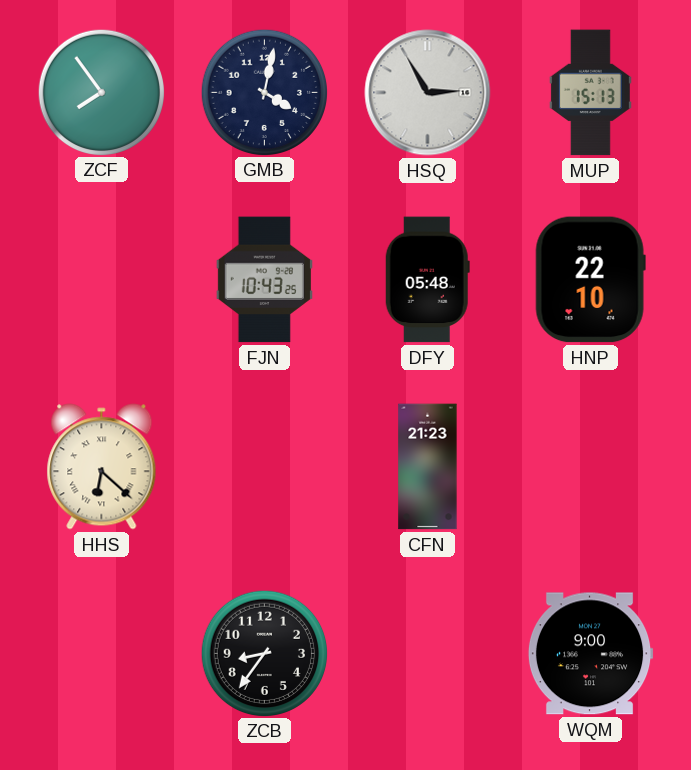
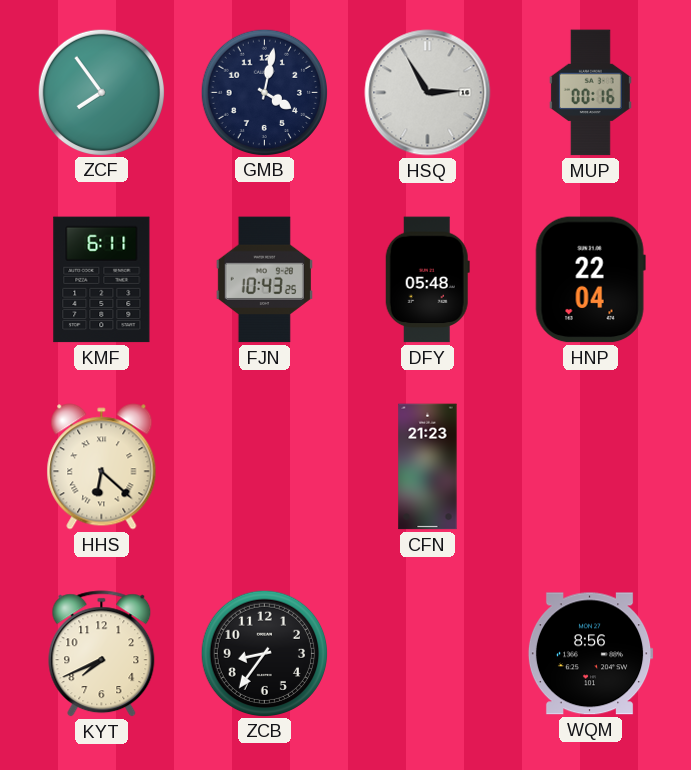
MUP: 15:13 -> 00:16 (590, 93)
KMF: none -> 6:11 (102, 280)
HNP: 22:10 -> 22:04 (590, 280)
KYT: none -> 7:41 (102, 654)
WQM: 9:00 -> 8:56 (590, 654)
